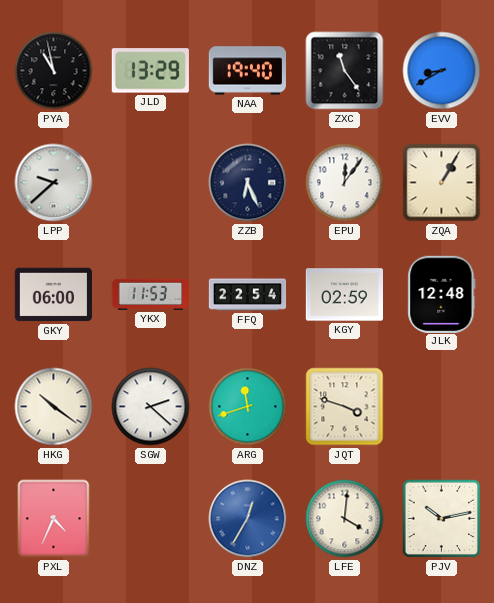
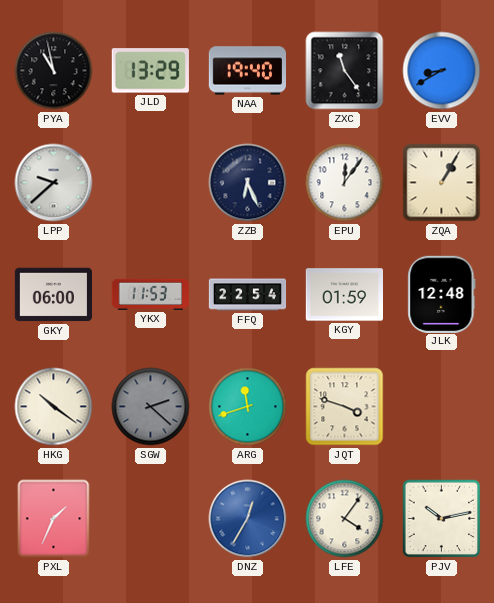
KGY: 02:59 -> 01:59 (344, 295)
SGW dial: white -> grey (151, 407)
PXL: 4:34 -> 1:34 (54, 519)
LFE: 4:01 -> 4:06 (345, 519)
